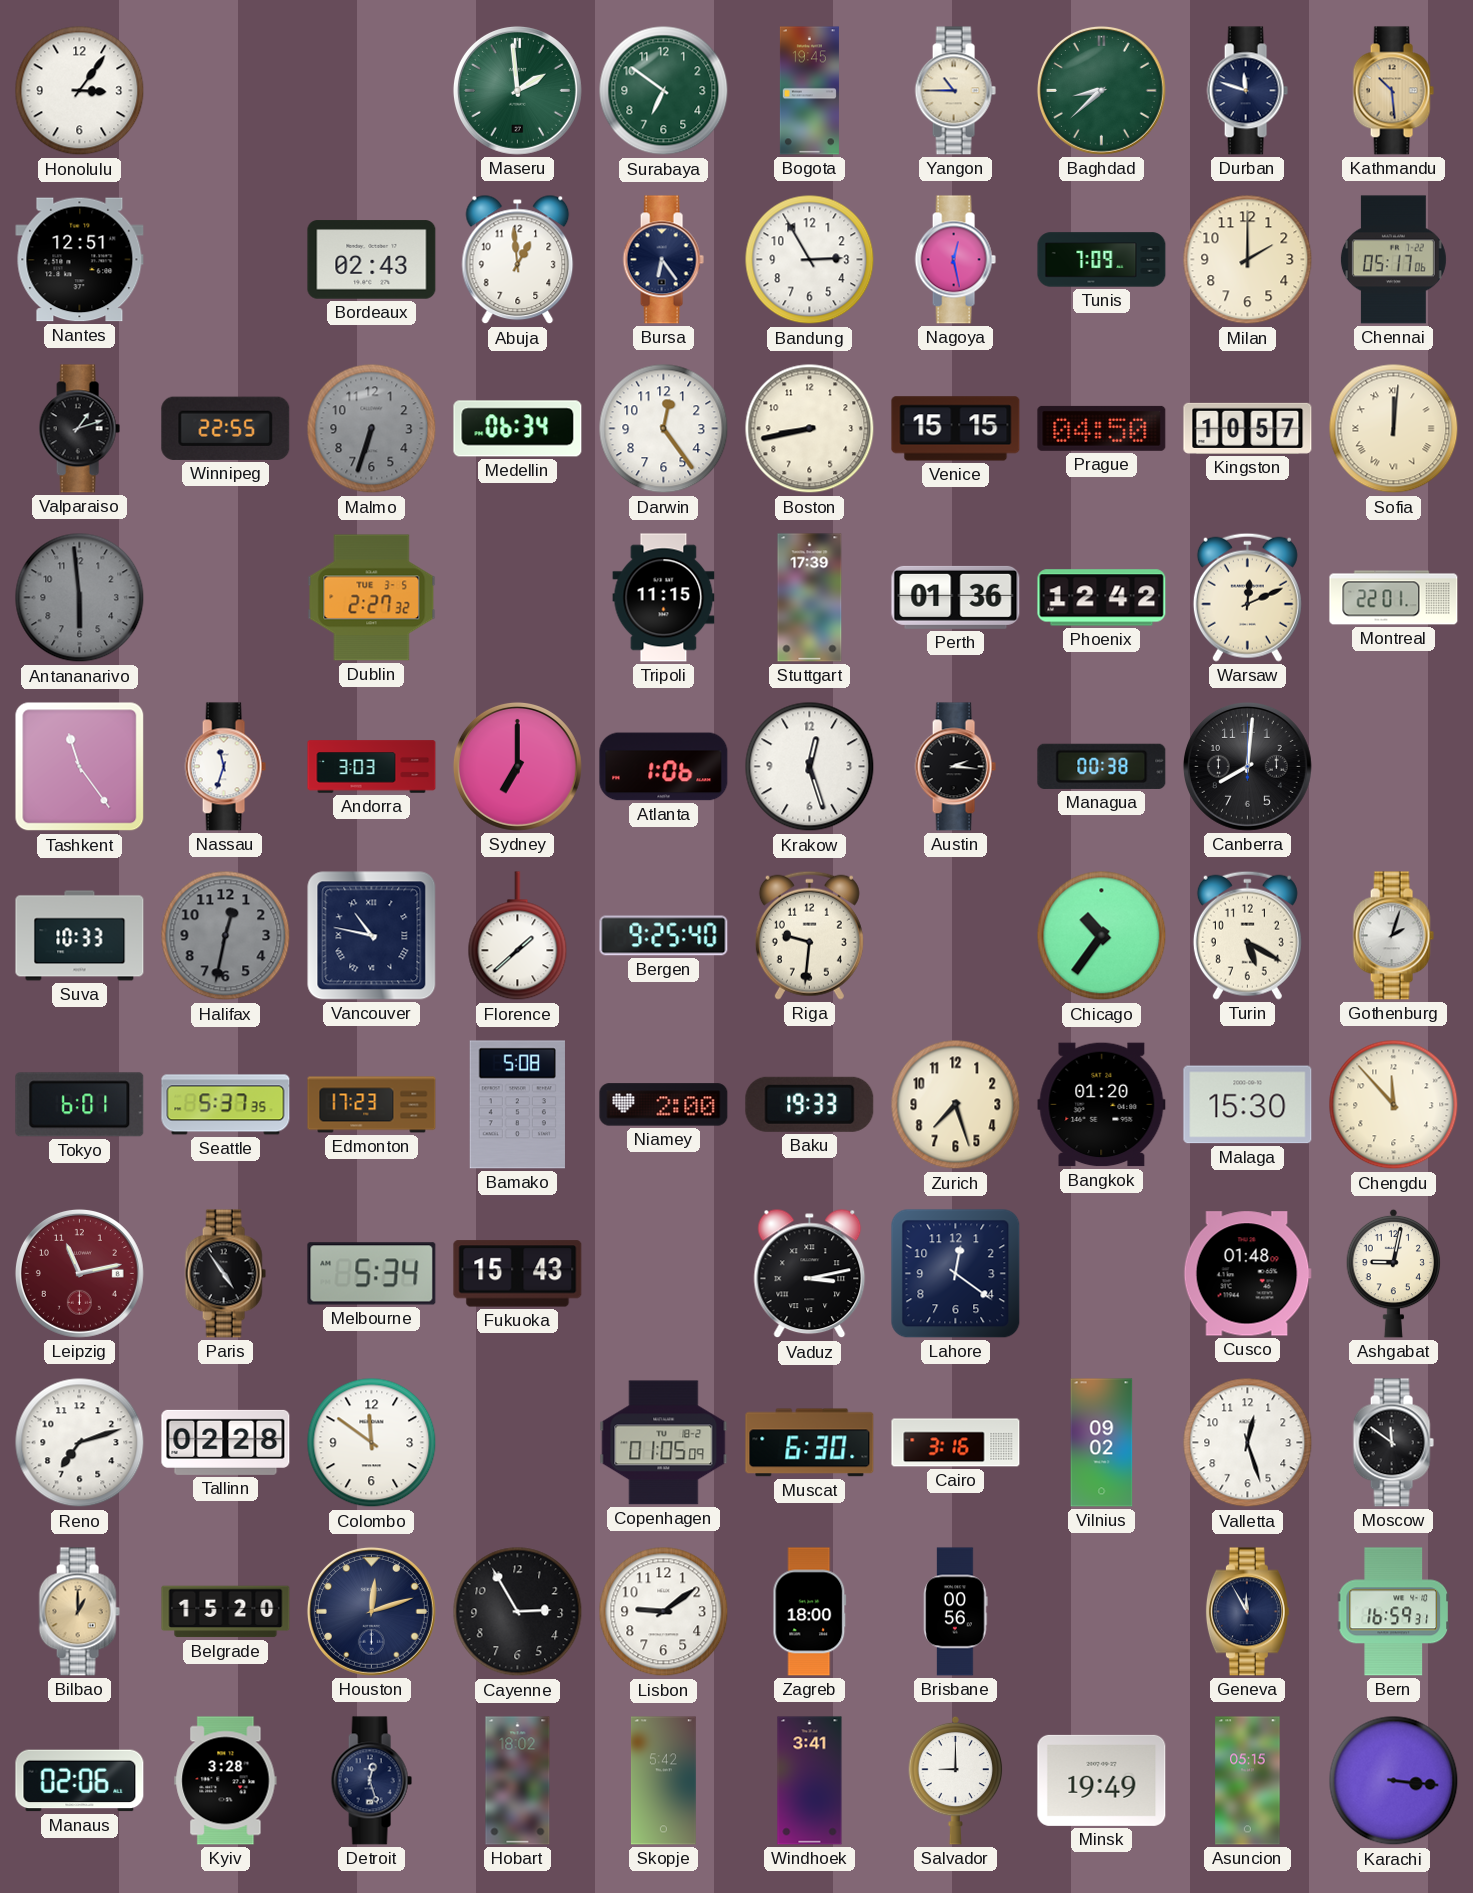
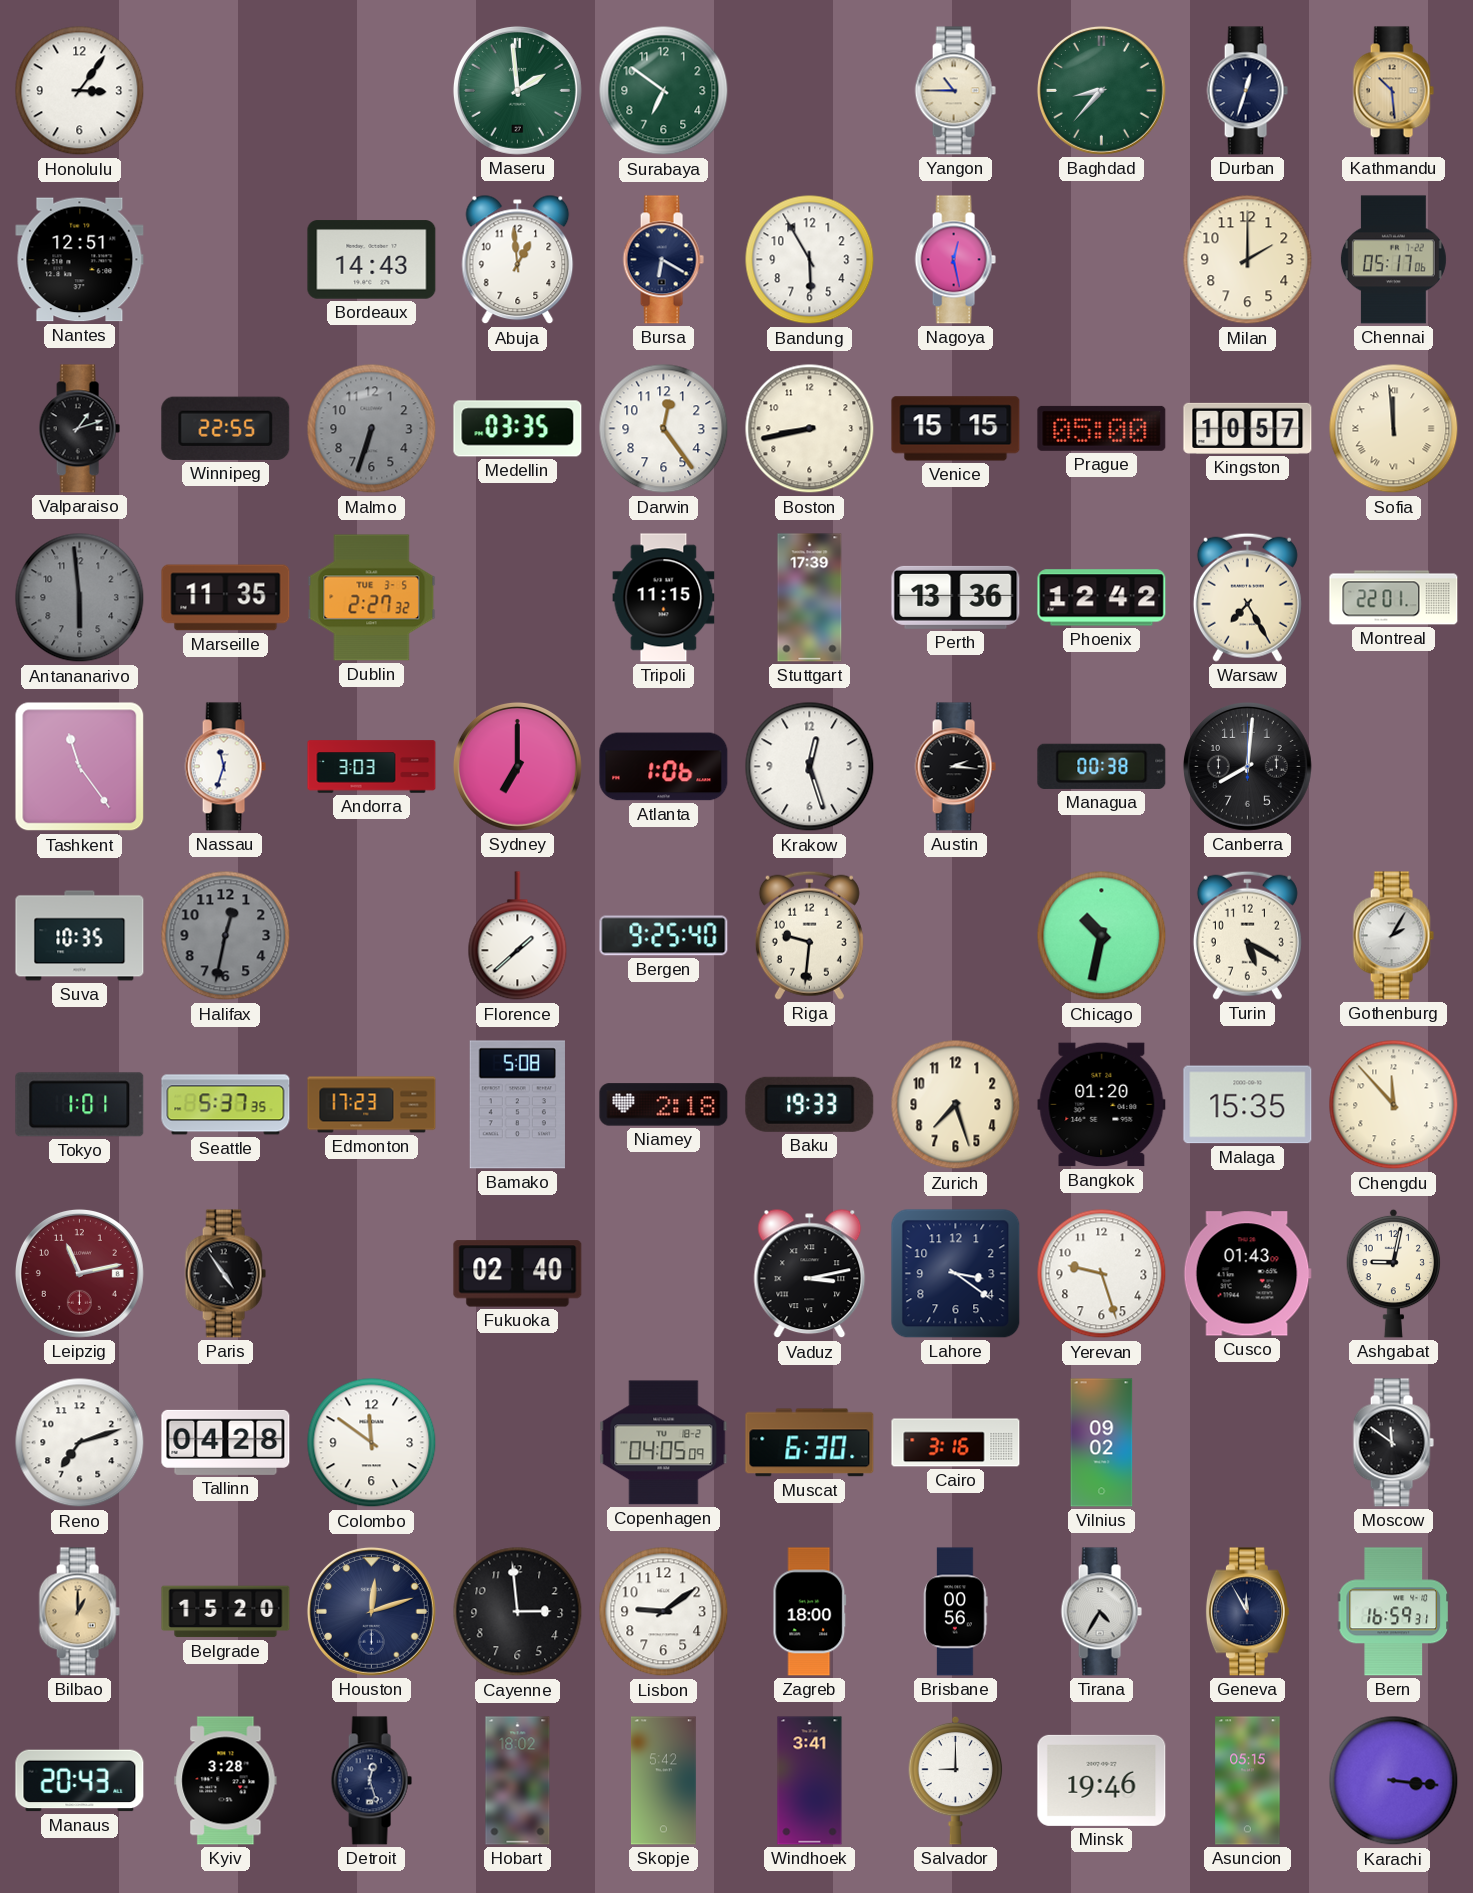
Bogota: 19:45 -> none (809, 91)
Baghdad: 8:38 -> 8:37 (1101, 90)
Durban: 11:48 -> 12:33 (1247, 91)
Bordeaux: 02:43 -> 14:43 (372, 260)
Bursa: 6:24 -> 6:20 (663, 260)
Bandung: 2:55 -> 5:55 (810, 260)
Tunis: 7:09 -> none (1102, 260)
Medellin: 06:34 -> 03:35 (518, 429)
Prague: 04:50 -> 05:00 (1102, 428)
Sofia: 12:01 -> 11:59 (1394, 429)
Marseille: none -> 11:35 (226, 598)
Perth: 01:36 -> 13:36 (956, 597)
Warsaw: 12:11 -> 7:25 (1247, 597)
Suva: 10:33 -> 10:35 (80, 936)
Vancouver: 10:47 -> none (372, 936)
Chicago: 10:36 -> 10:32 (1102, 936)
Gothenburg: 2:03 -> 2:05 (1393, 936)
Tokyo: 6:01 -> 1:01 (80, 1105)
Niamey: 2:00 -> 2:18 (664, 1105)
Malaga: 15:30 -> 15:35 (1248, 1105)
Melbourne: 5:34 -> none (372, 1274)
Fukuoka: 15:43 -> 02:40 (518, 1274)
Lahore: 12:21 -> 3:21 (956, 1274)
Yerevan: none -> 9:27 (1102, 1274)
Cusco: 01:48 -> 01:43 (1247, 1274)
Tallinn: 02:28 -> 04:28 (226, 1442)
Copenhagen: 01:05 -> 04:05 (664, 1443)
Valletta: 12:27 -> none (1248, 1443)
Cayenne: 2:55 -> 2:59 (518, 1612)
Tirana: none -> 4:35 (1101, 1612)
Manaus: 02:06 -> 20:43 (80, 1781)
Minsk: 19:49 -> 19:46 (1102, 1780)
